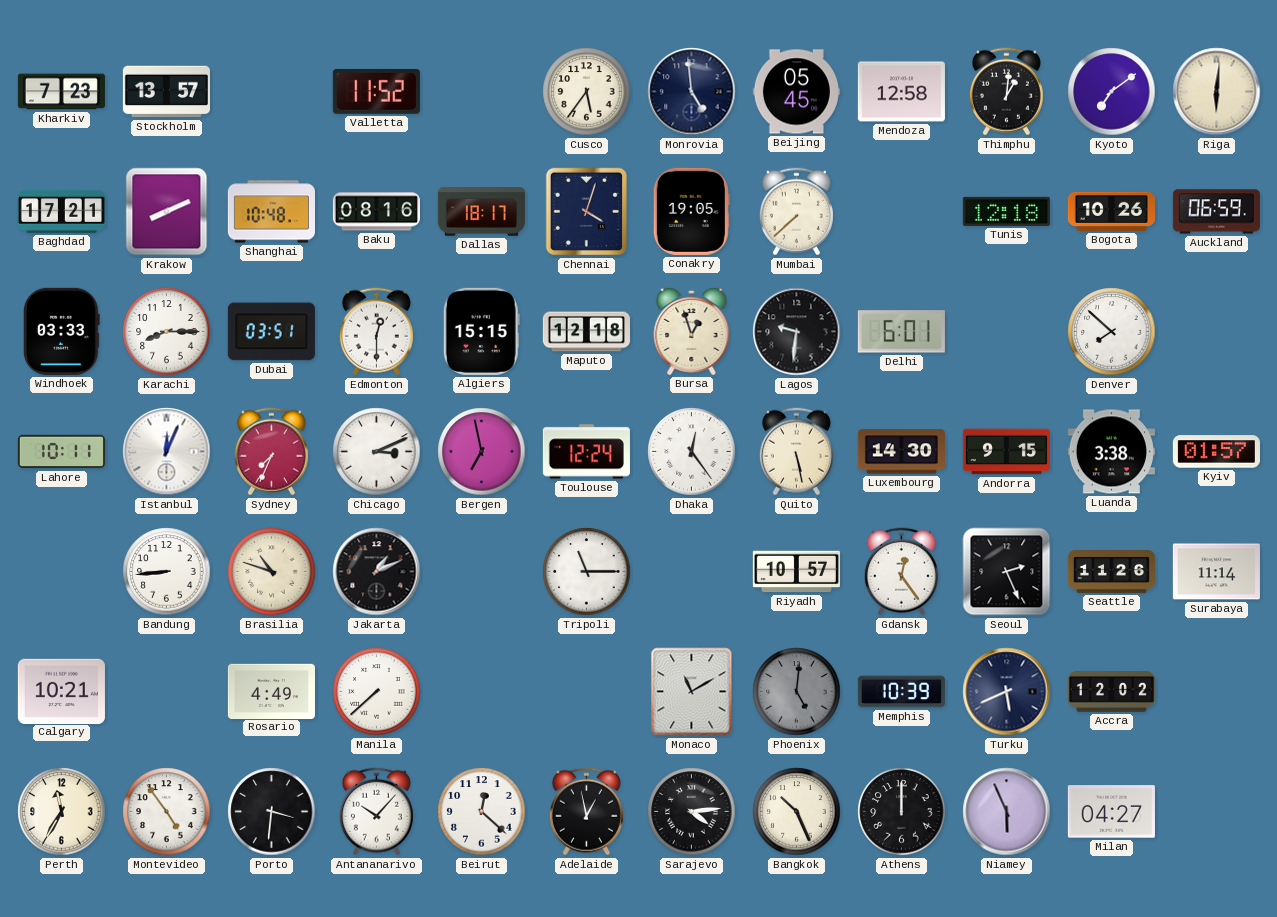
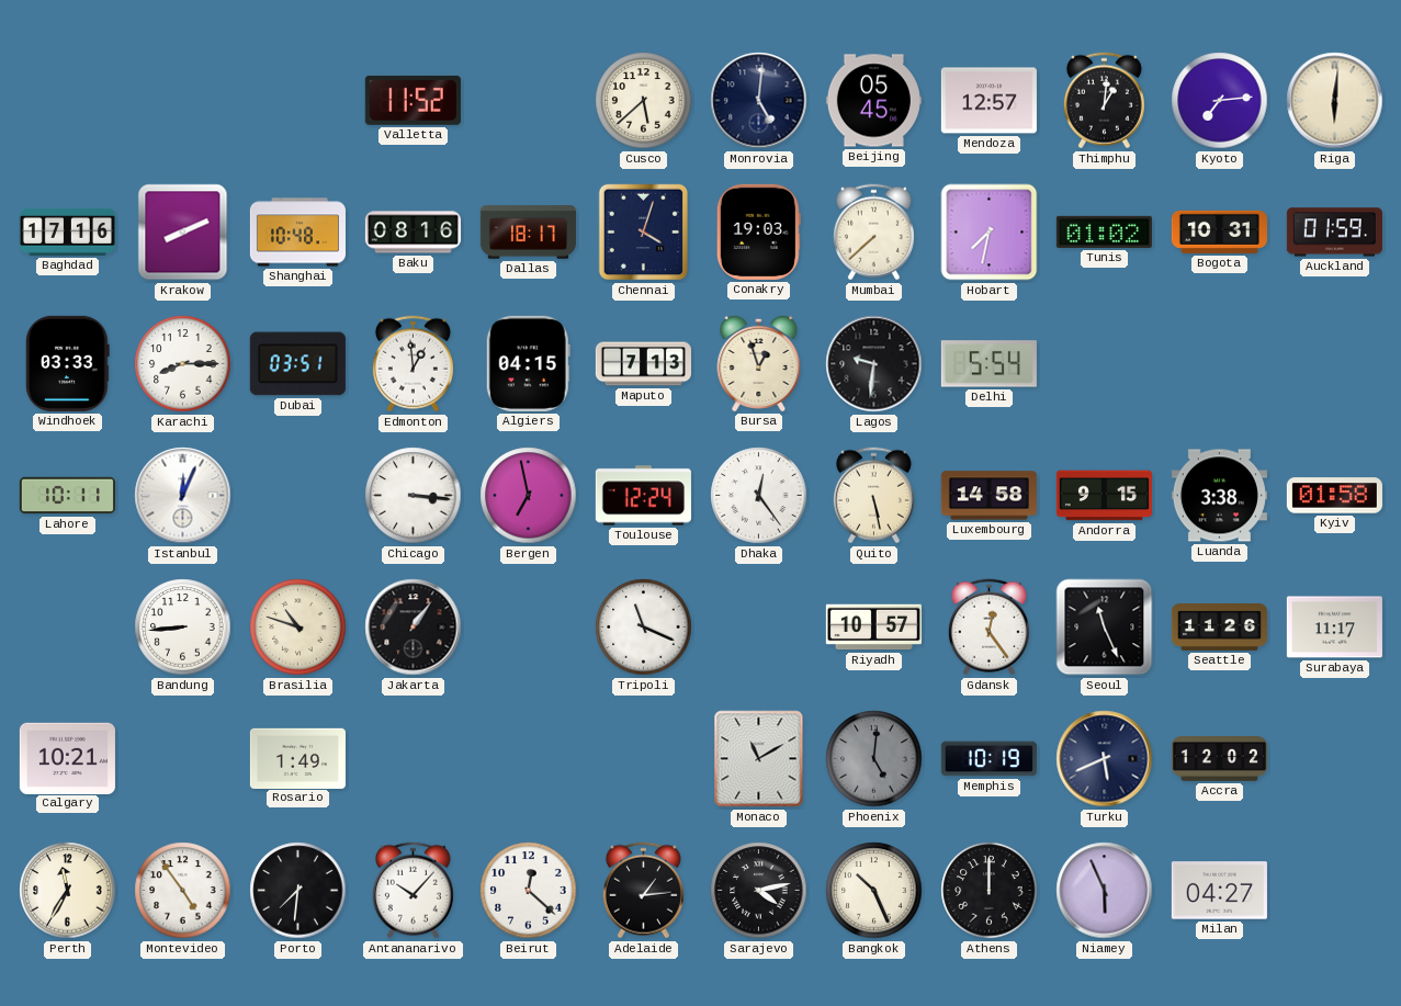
Kharkiv: 7:23 -> none (61, 92)
Stockholm: 13:57 -> none (166, 92)
Cusco: 5:36 -> 5:38 (644, 101)
Monrovia: 4:59 -> 5:01 (759, 101)
Mendoza: 12:58 -> 12:57 (988, 101)
Kyoto: 7:09 -> 7:14 (1220, 101)
Baghdad: 17:21 -> 17:16 (67, 231)
Conakry: 19:05 -> 19:03 (758, 231)
Hobart: none -> 7:32 (990, 233)
Tunis: 12:18 -> 01:02 (1104, 231)
Bogota: 10:26 -> 10:31 (1219, 231)
Auckland: 06:59 -> 01:59 (1334, 233)
Edmonton: 12:30 -> 12:59 (413, 364)
Algiers: 15:15 -> 04:15 (528, 363)
Maputo: 12:18 -> 7:13 (643, 364)
Delhi: 6:01 -> 5:54 (988, 364)
Denver: 7:52 -> none (1112, 332)
Sydney: 7:34 -> none (271, 452)
Chicago: 3:11 -> 3:16 (414, 496)
Luxembourg: 14:30 -> 14:58 (988, 496)
Kyiv: 01:57 -> 01:58 (1334, 496)
Jakarta: 1:11 -> 1:06 (414, 628)
Tripoli: 11:15 -> 11:19 (644, 628)
Seoul: 2:26 -> 11:26 (1105, 628)
Surabaya: 11:14 -> 11:17 (1334, 628)
Rosario: 4:49 -> 1:49 (297, 758)
Manila: 7:38 -> none (377, 692)
Memphis: 10:39 -> 10:19 (988, 759)
Porto: 3:31 -> 7:31 (298, 891)
Adelaide: 12:58 -> 1:14 (643, 891)
Sarajevo: 4:14 -> 4:13 (759, 891)
